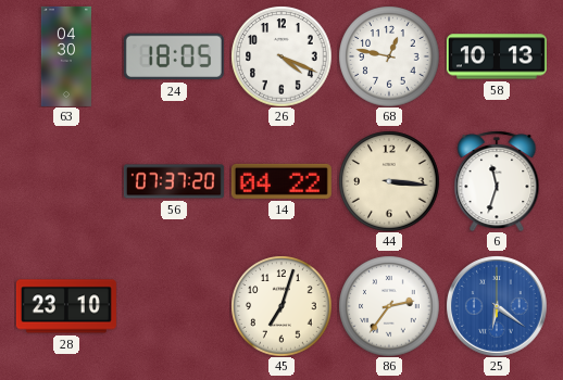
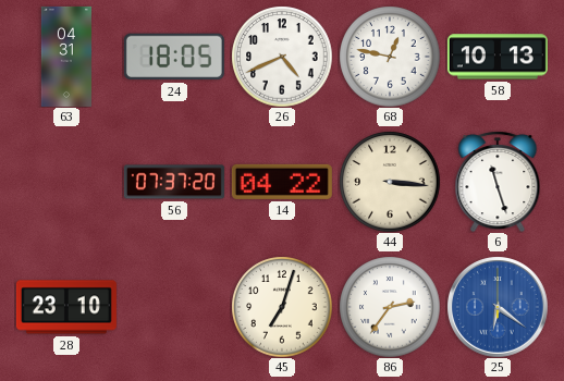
63: 04:30 -> 04:31 (65, 57)
26: 4:19 -> 4:41 (282, 57)
6: 11:33 -> 11:27 (498, 182)
